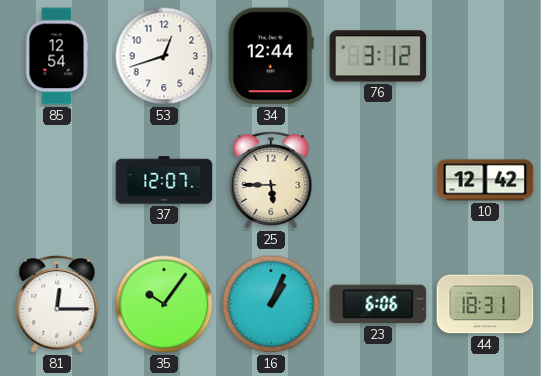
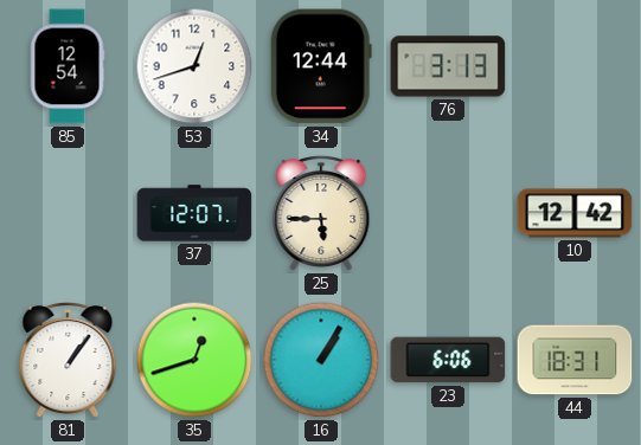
76: 3:12 -> 3:13 (448, 66)
81: 12:15 -> 1:06 (68, 361)
35: 10:06 -> 12:42 (194, 360)
16: 1:04 -> 1:05 (321, 360)
